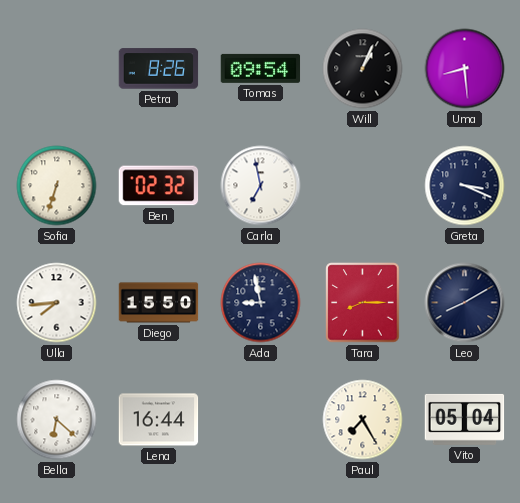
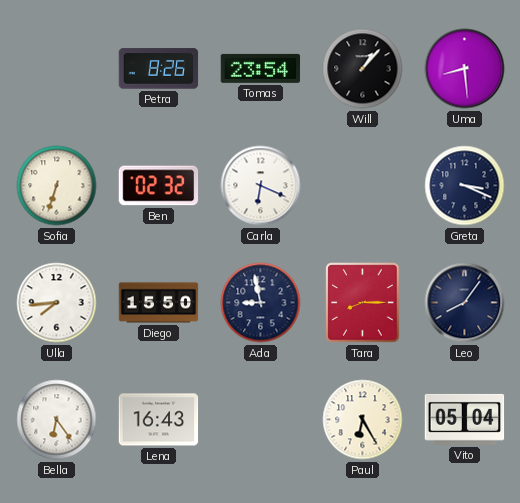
Tomas: 09:54 -> 23:54 (261, 68)
Will: 1:04 -> 1:07 (363, 69)
Carla: 6:58 -> 6:19 (261, 186)
Leo: 8:10 -> 8:06 (465, 303)
Bella: 6:22 -> 6:24 (57, 420)
Lena: 16:44 -> 16:43 (159, 420)
Paul: 7:25 -> 6:25 (363, 420)
